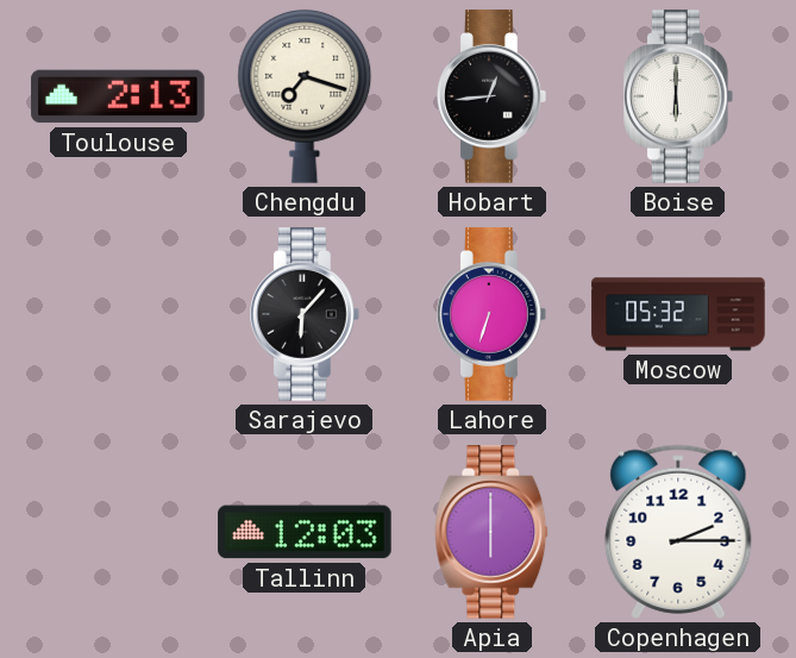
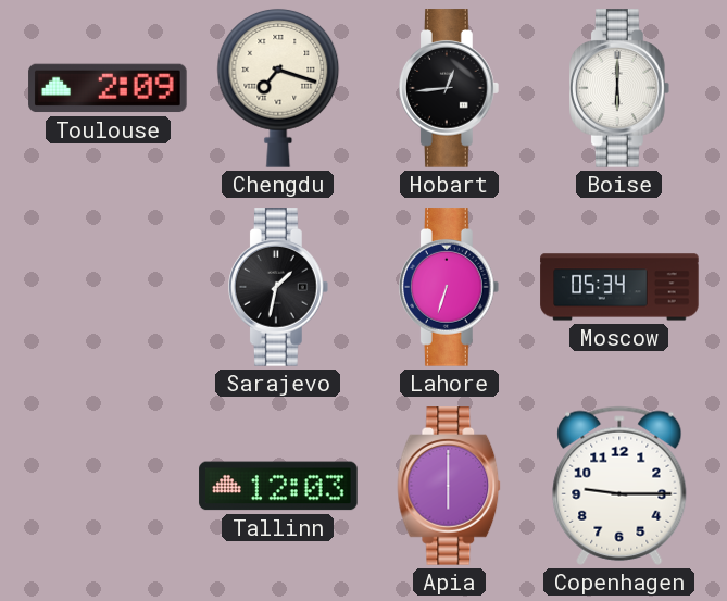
Toulouse: 2:13 -> 2:09 (108, 88)
Sarajevo: 6:07 -> 1:32 (279, 287)
Moscow: 05:32 -> 05:34 (619, 287)
Copenhagen: 2:15 -> 9:15 (619, 486)
